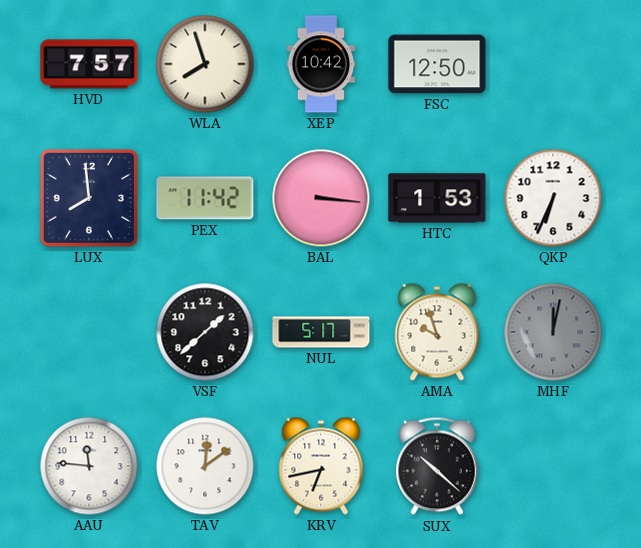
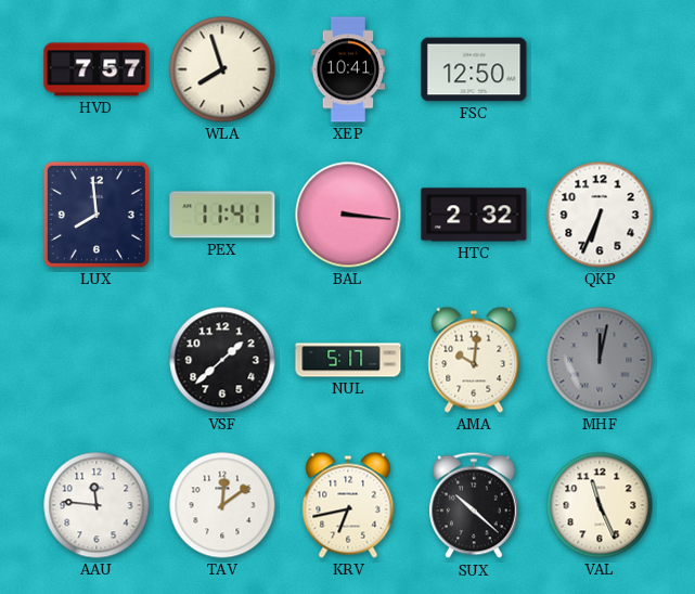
XEP: 10:42 -> 10:41 (348, 69)
PEX: 11:42 -> 11:41 (222, 215)
HTC: 1:53 -> 2:32 (474, 215)
AMA: 9:57 -> 10:01 (474, 360)
VAL: none -> 11:26 (600, 505)
